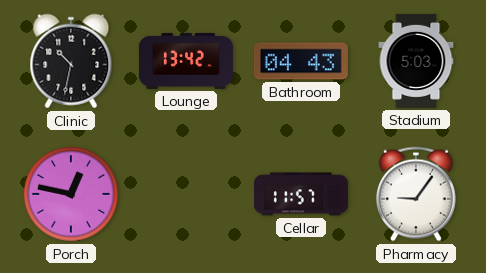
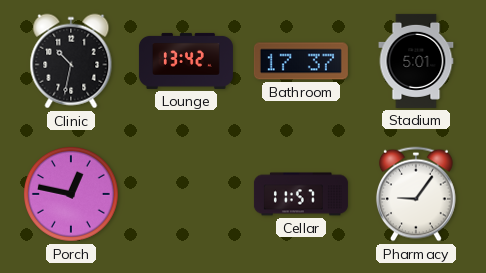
Bathroom: 04:43 -> 17:37 (301, 61)
Stadium: 5:03 -> 5:01 (416, 61)
